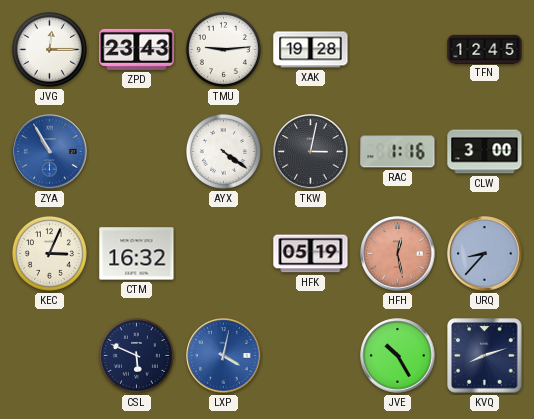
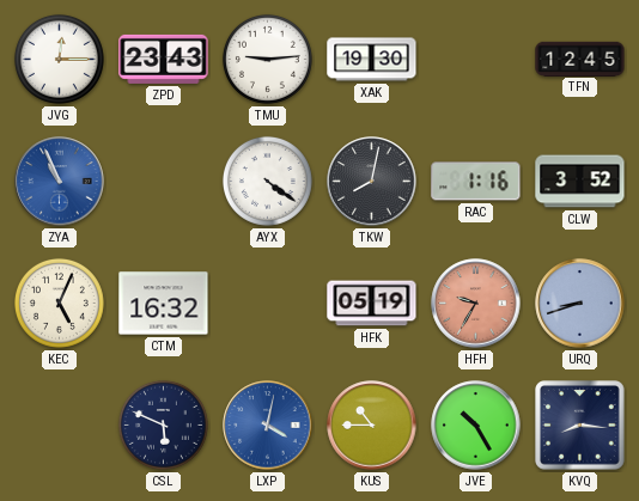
XAK: 19:28 -> 19:30 (372, 60)
ZYA: 10:55 -> 10:56 (60, 182)
TKW: 3:02 -> 8:02 (372, 182)
CLW: 3:00 -> 3:52 (580, 182)
KEC: 3:04 -> 5:04 (59, 303)
HFH: 12:28 -> 9:35 (476, 304)
URQ: 8:37 -> 8:42 (580, 304)
KUS: none -> 10:45 (372, 426)
KVQ: 8:12 -> 8:16 (580, 426)
